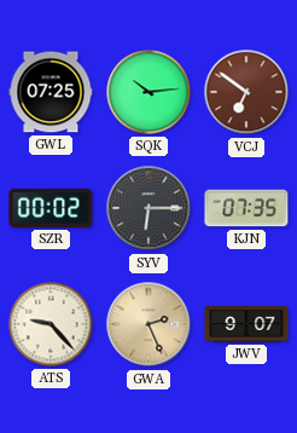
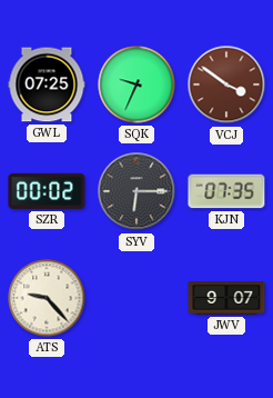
SQK: 10:14 -> 9:34 (136, 84)
VCJ: 6:51 -> 3:51 (226, 84)
GWA: 2:26 -> none (148, 324)
